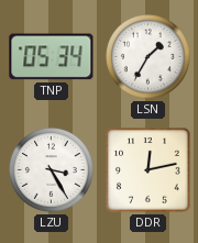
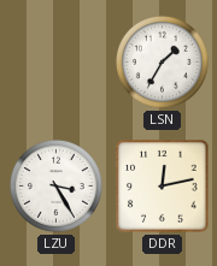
TNP: 05:34 -> none (52, 57)
